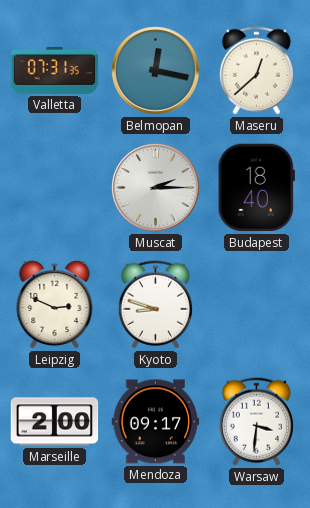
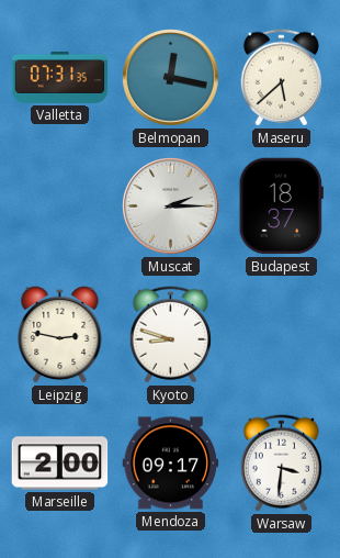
Maseru: 12:38 -> 5:38 (281, 78)
Budapest: 18:40 -> 18:37 (281, 207)
Leipzig: 2:49 -> 2:47 (60, 334)
